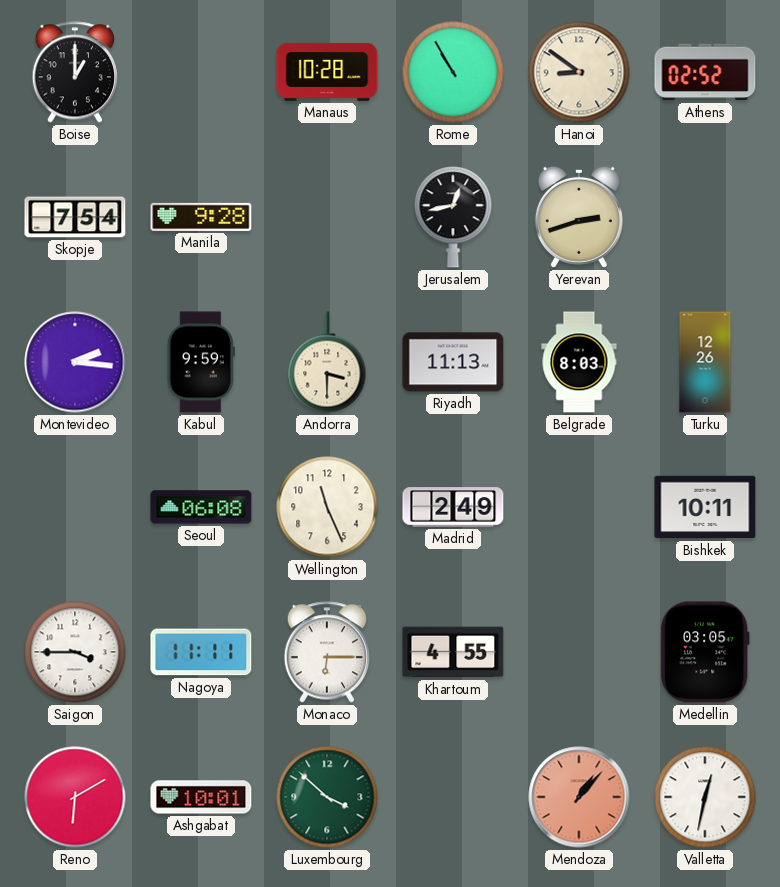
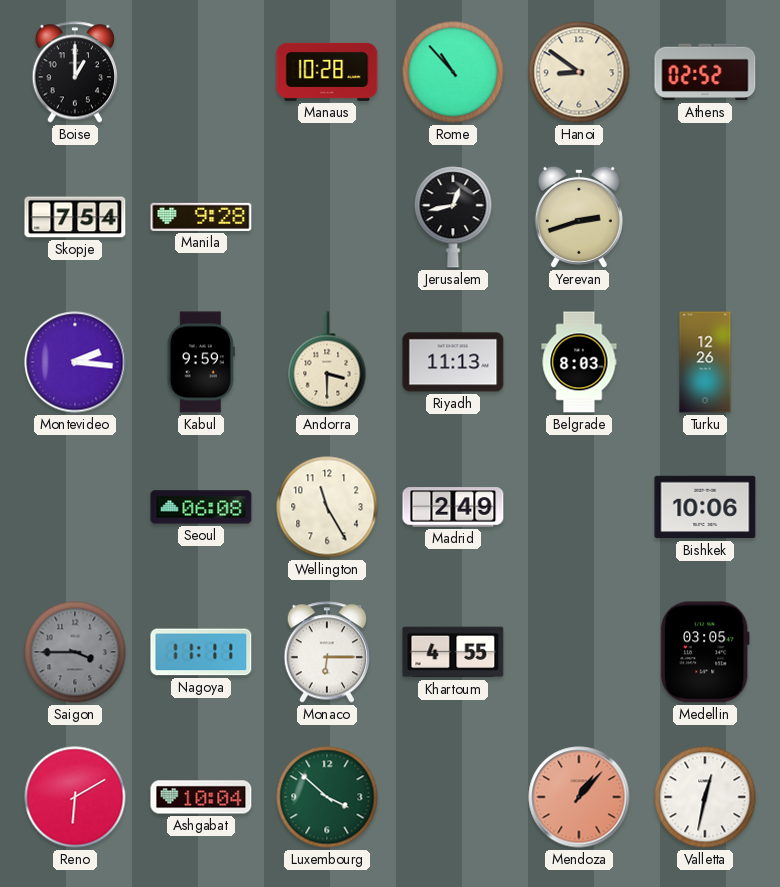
Rome: 10:55 -> 10:53 (453, 72)
Wellington: 11:26 -> 11:25 (327, 507)
Bishkek: 10:11 -> 10:06 (705, 507)
Saigon dial: white -> grey (75, 652)
Ashgabat: 10:01 -> 10:04 (201, 797)
